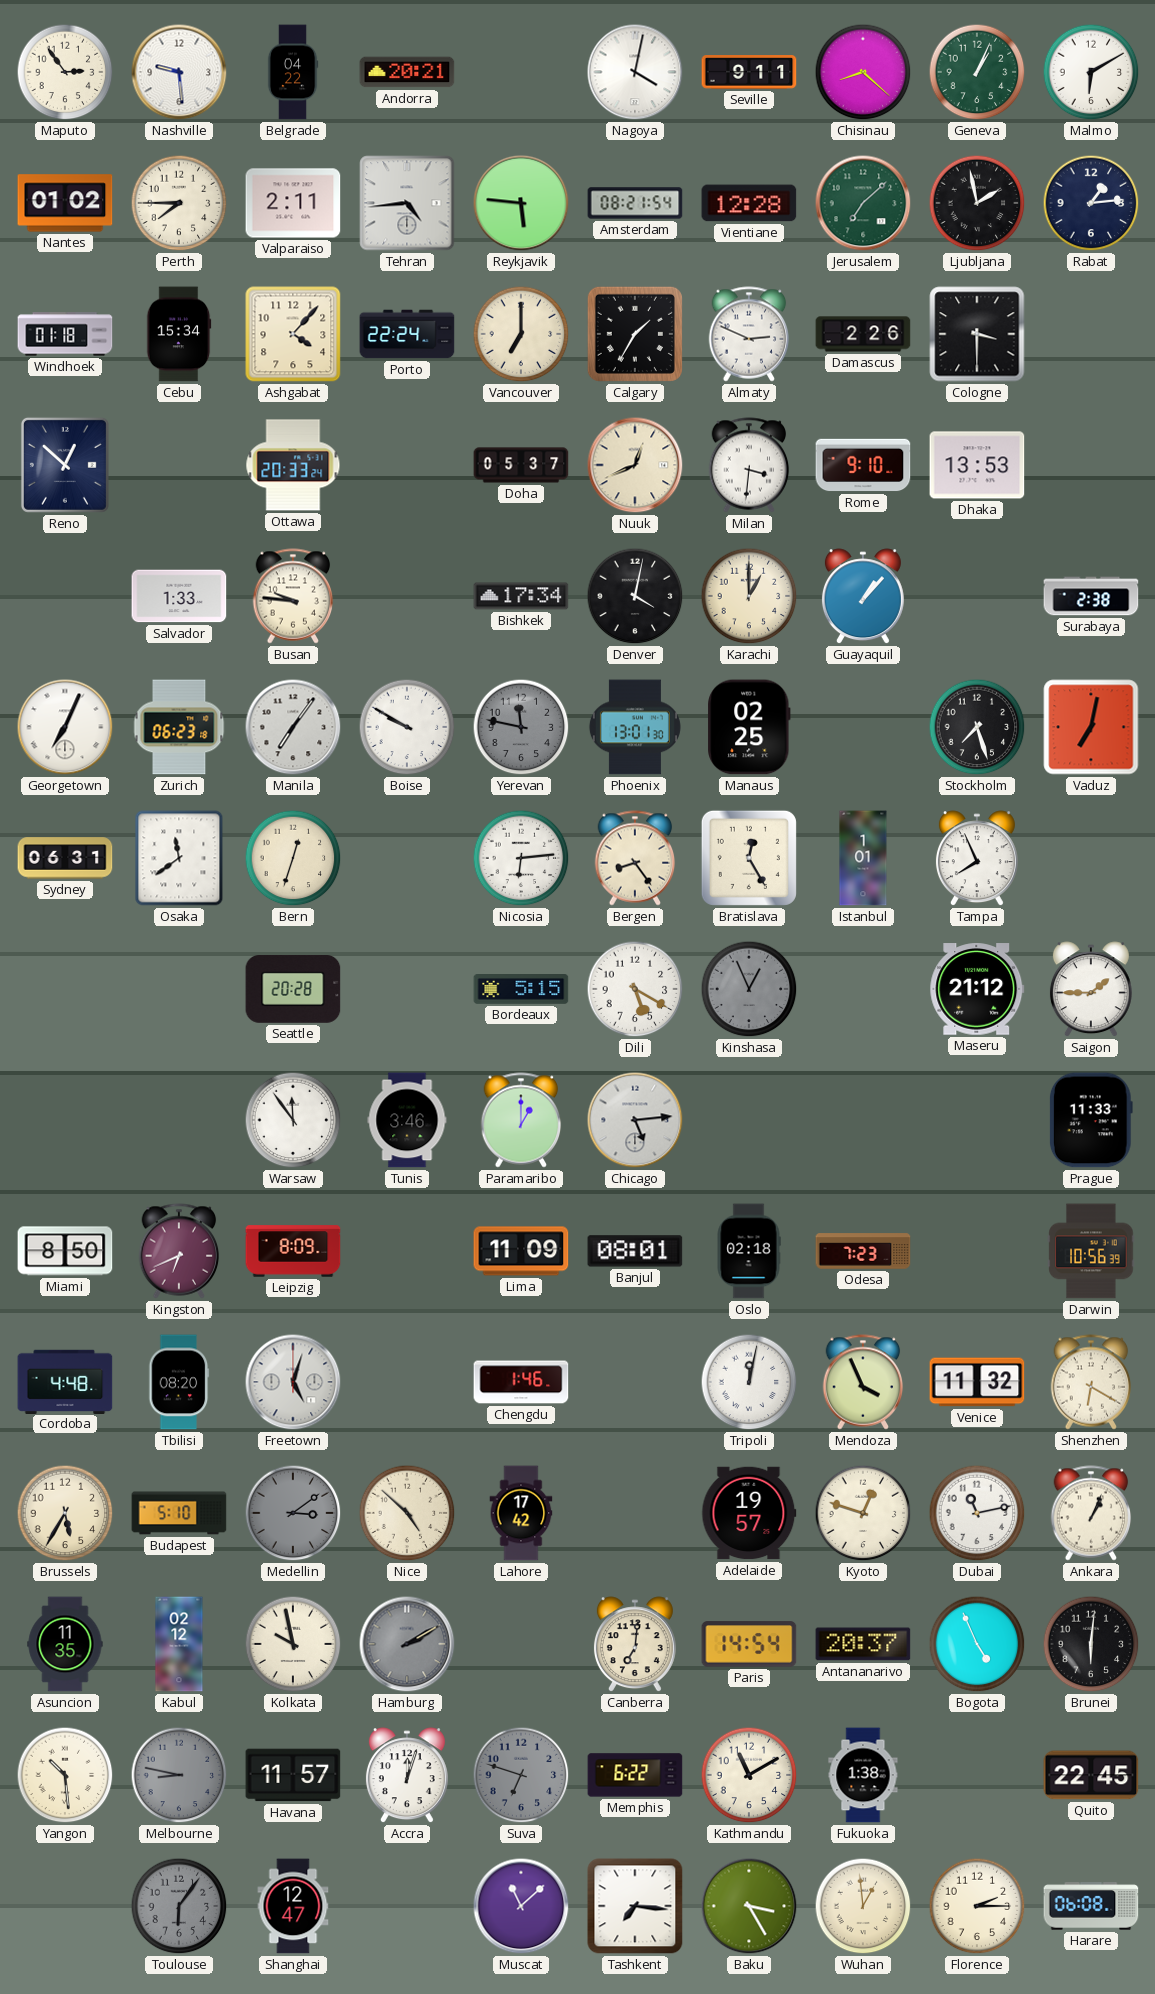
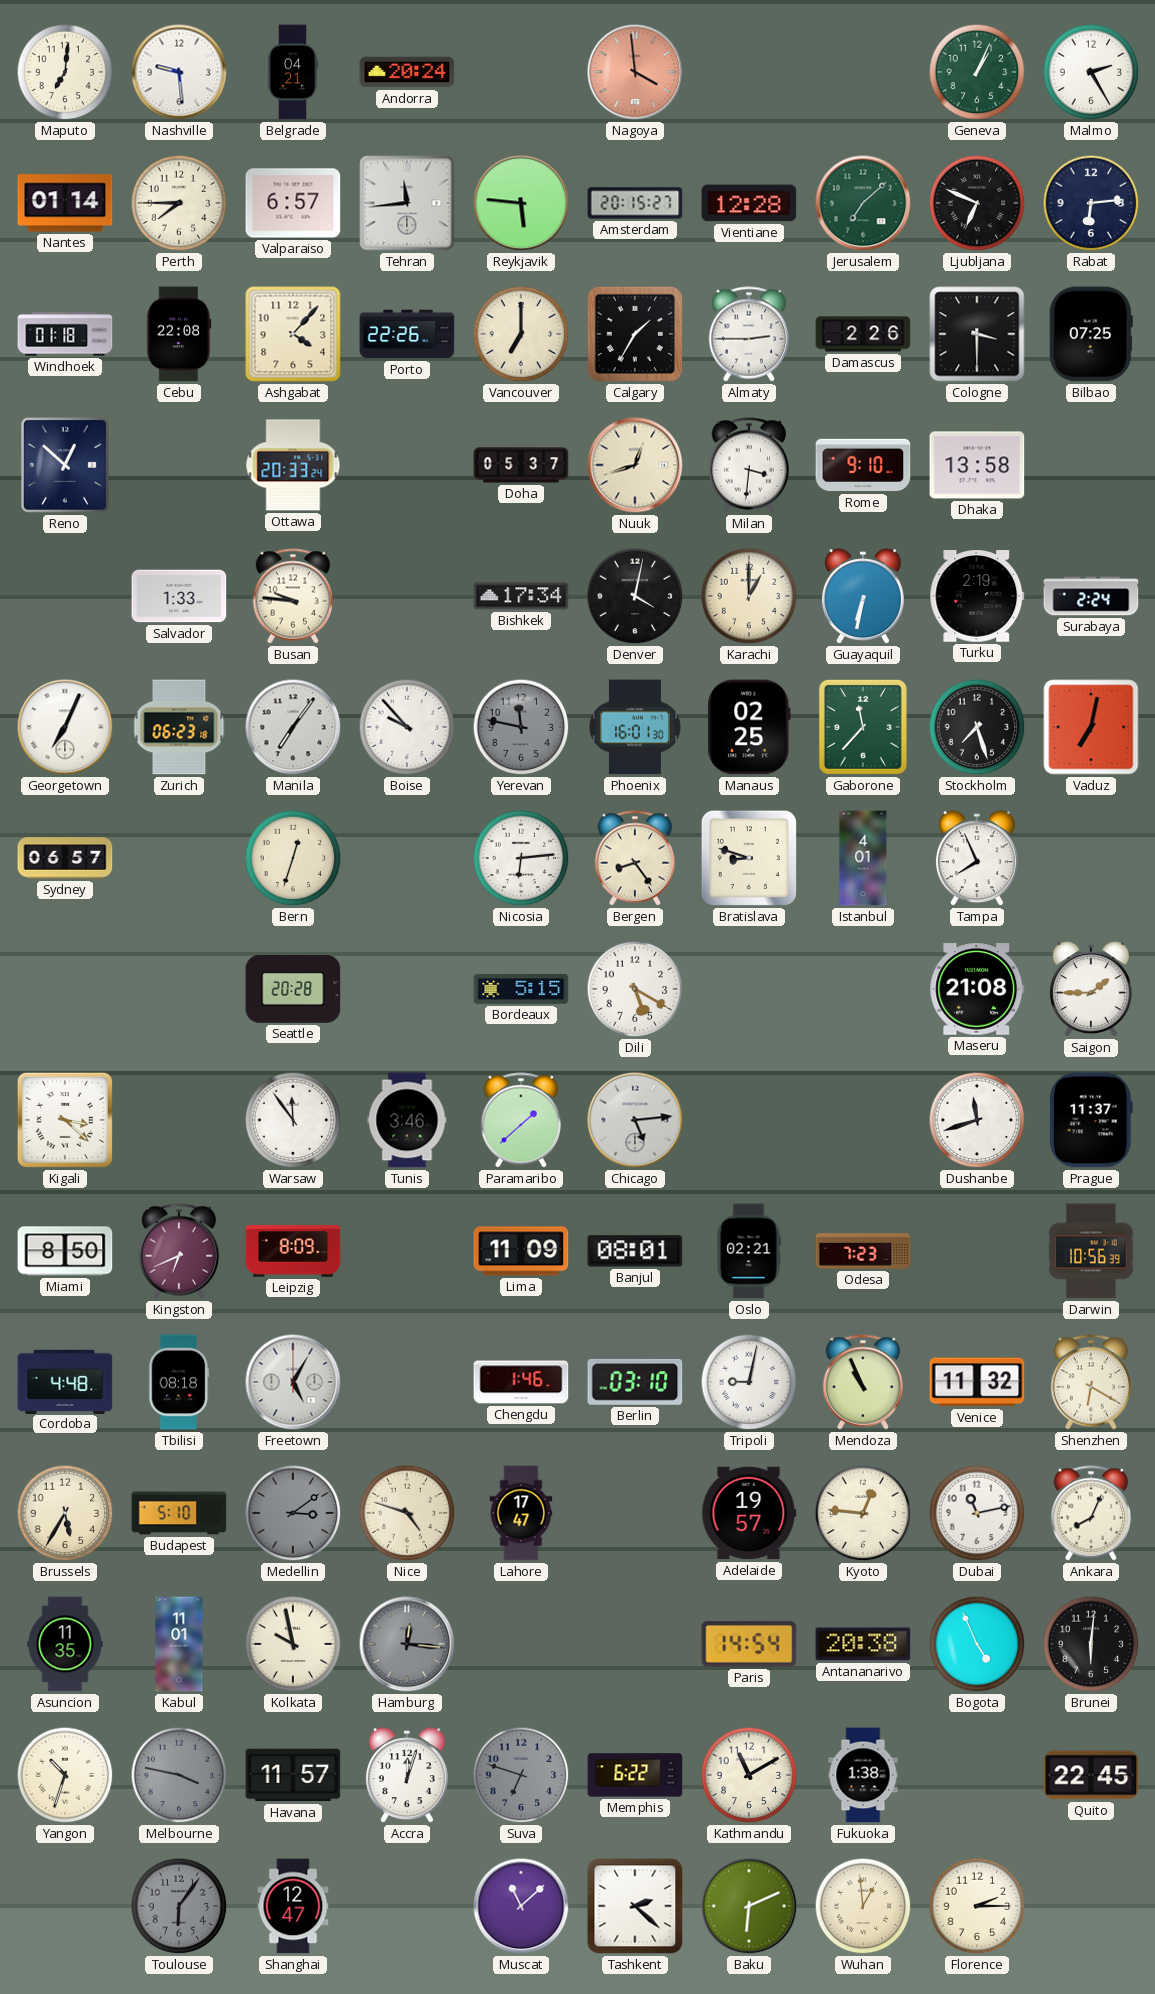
Maputo: 2:54 -> 7:01 (65, 72)
Belgrade: 04:22 -> 04:21 (293, 72)
Andorra: 20:21 -> 20:24 (407, 72)
Nagoya: 4:02 -> 3:59 (635, 72)
Nagoya dial: white -> salmon (635, 72)
Seville: 9:11 -> none (749, 72)
Chisinau: 8:22 -> none (863, 72)
Malmo: 6:10 -> 2:25 (1091, 72)
Nantes: 01:02 -> 01:14 (65, 203)
Valparaiso: 2:11 -> 6:57 (293, 203)
Tehran: 4:44 -> 11:44 (407, 203)
Amsterdam: 08:21 -> 20:15 (635, 203)
Ljubljana: 1:58 -> 6:49 (977, 203)
Rabat: 1:14 -> 6:14 (1091, 203)
Cebu: 15:34 -> 22:08 (179, 334)
Porto: 22:24 -> 22:26 (407, 334)
Almaty: 2:49 -> 2:45 (749, 334)
Bilbao: none -> 07:25 (1091, 334)
Nuuk: 12:41 -> 12:42 (635, 465)
Dhaka: 13:53 -> 13:58 (977, 465)
Guayaquil: 1:07 -> 6:32 (863, 597)
Turku: none -> 2:19 (977, 596)
Surabaya: 2:38 -> 2:24 (1091, 596)
Boise: 9:50 -> 9:53 (407, 727)
Phoenix: 13:01 -> 16:01 (635, 727)
Gaborone: none -> 11:37 (863, 727)
Sydney: 06:31 -> 06:57 (65, 858)
Osaka: 11:39 -> none (179, 858)
Bratislava: 12:25 -> 8:48 (749, 858)
Istanbul: 1:01 -> 4:01 (863, 858)
Kinshasa: 12:56 -> none (749, 989)
Maseru: 21:12 -> 21:08 (977, 989)
Kigali: none -> 3:22 (65, 1120)
Paramaribo: 1:00 -> 1:38 (521, 1120)
Dushanbe: none -> 11:42 (977, 1120)
Prague: 11:33 -> 11:37 (1091, 1120)
Oslo: 02:18 -> 02:21 (749, 1251)
Tbilisi: 08:20 -> 08:18 (179, 1382)
Freetown: 5:03 -> 5:05 (293, 1382)
Berlin: none -> 03:10 (635, 1382)
Tripoli: 12:02 -> 9:02 (749, 1382)
Mendoza: 3:56 -> 10:56 (863, 1382)
Nice: 4:52 -> 4:48 (407, 1513)
Lahore: 17:42 -> 17:47 (521, 1513)
Kyoto: 12:48 -> 12:46 (863, 1513)
Ankara: 1:04 -> 8:04 (1091, 1513)
Kabul: 02:12 -> 11:01 (179, 1644)
Hamburg: 2:10 -> 12:16 (407, 1644)
Canberra: 7:01 -> none (635, 1645)
Antananarivo: 20:37 -> 20:38 (863, 1644)
Yangon: 10:29 -> 10:33 (65, 1775)
Melbourne: 8:47 -> 3:47 (179, 1775)
Tashkent: 7:16 -> 2:22 (635, 1906)
Baku: 3:25 -> 6:11 (749, 1906)
Harare: 06:08 -> none (1091, 1906)
